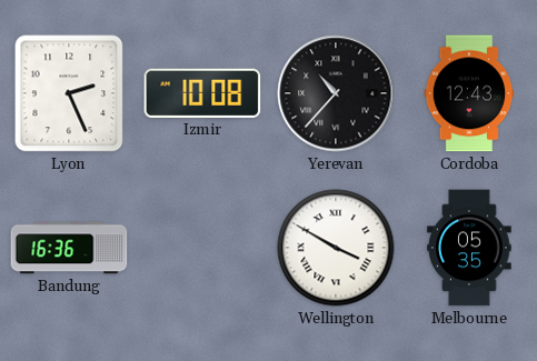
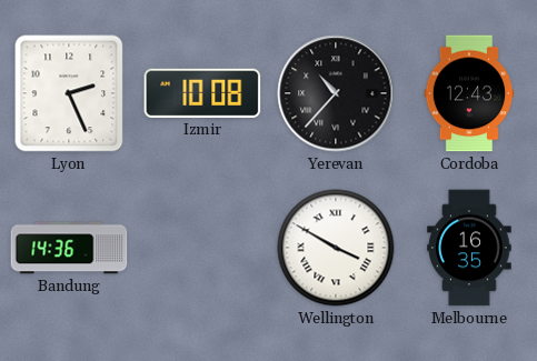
Bandung: 16:36 -> 14:36 (69, 248)
Melbourne: 05:35 -> 16:35 (469, 248)
